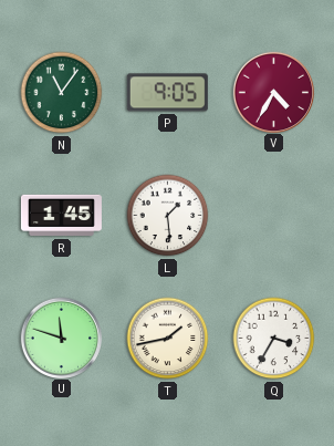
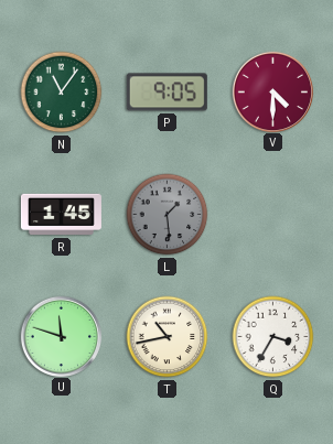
V: 4:35 -> 4:30 (272, 91)
L dial: white -> grey (168, 215)
T: 1:43 -> 10:43 (168, 337)
